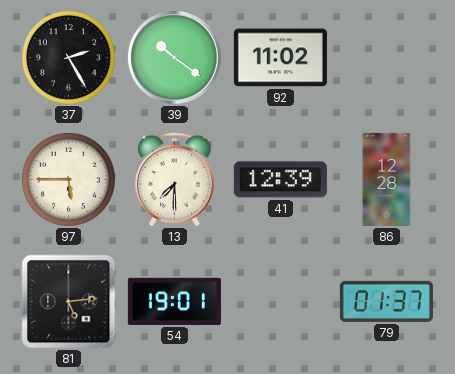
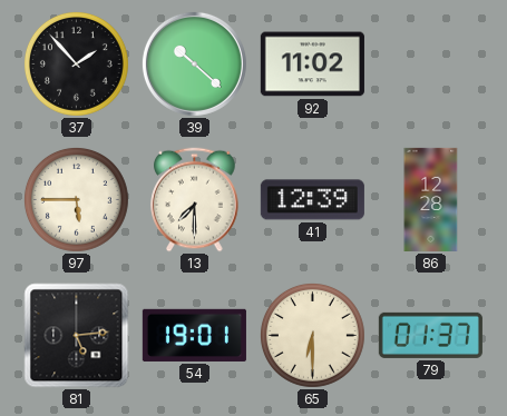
37: 2:25 -> 1:53 (76, 63)
39: 10:21 -> 10:22 (194, 63)
65: none -> 6:30 (312, 335)
